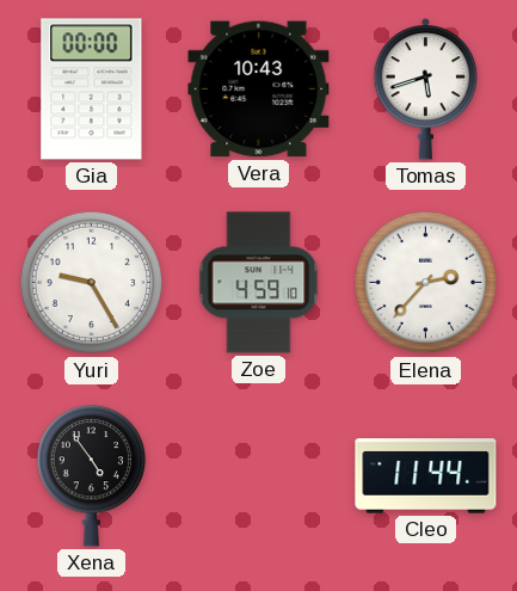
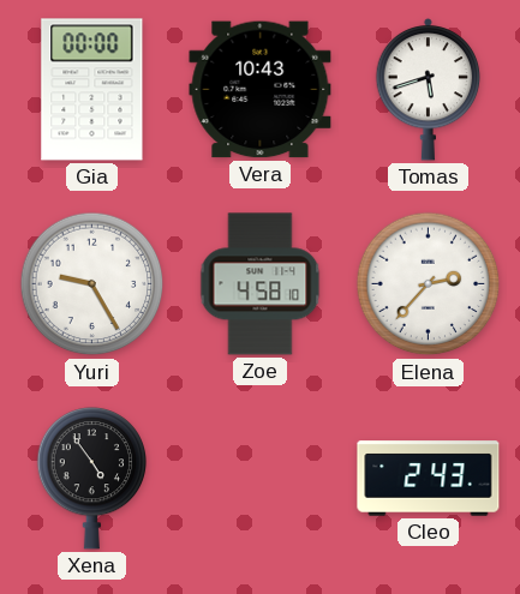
Zoe: 4:59 -> 4:58 (261, 284)
Cleo: 11:44 -> 2:43 (429, 479)
